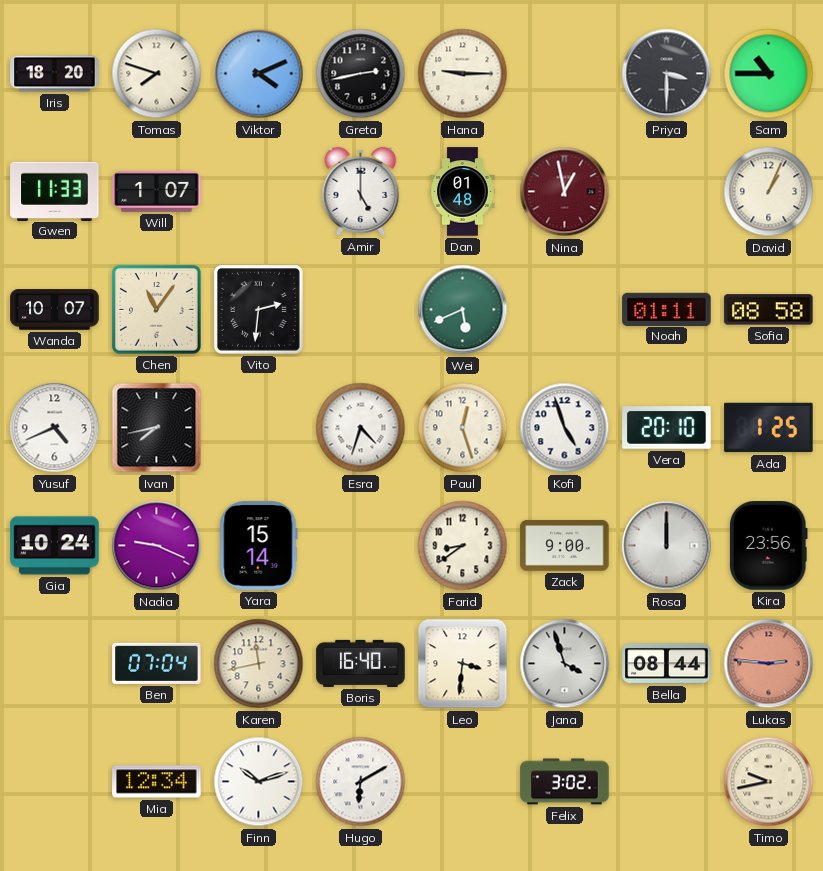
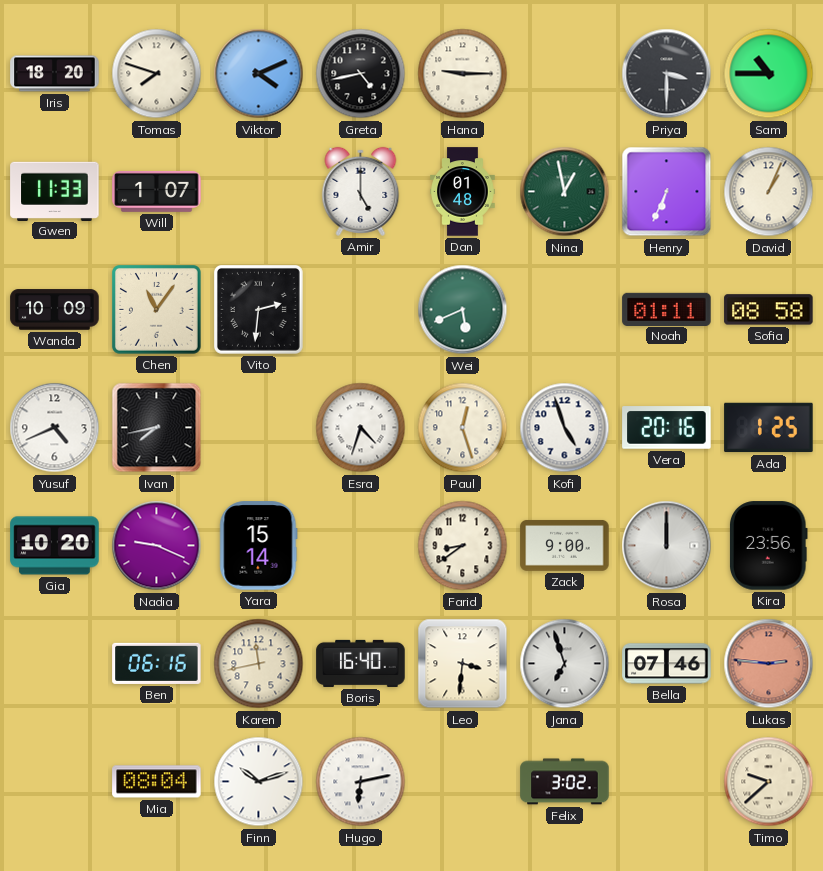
Greta: 2:43 -> 4:43 (361, 74)
Nina dial: burgundy -> green (565, 192)
Henry: none -> 6:34 (667, 192)
Wanda: 10:07 -> 10:09 (55, 310)
Vera: 20:10 -> 20:16 (667, 428)
Gia: 10:24 -> 10:20 (55, 546)
Ben: 07:04 -> 06:16 (157, 663)
Jana: 3:57 -> 6:57 (565, 664)
Bella: 08:44 -> 07:46 (667, 664)
Mia: 12:34 -> 08:04 (157, 782)
Hugo: 6:10 -> 6:13 (361, 782)
Timo: 9:43 -> 9:38 (769, 782)
